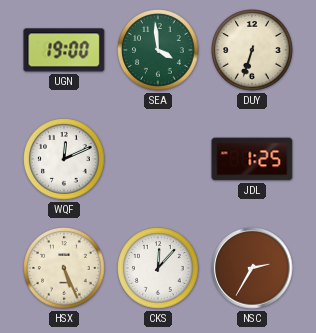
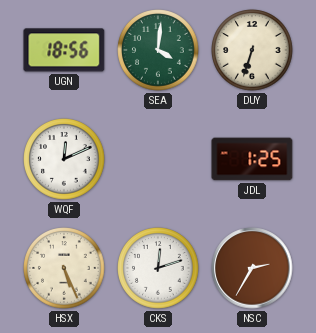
UGN: 19:00 -> 18:56 (64, 50)
SEA: 3:59 -> 4:01 (158, 50)
CKS: 12:07 -> 12:12 (158, 268)
